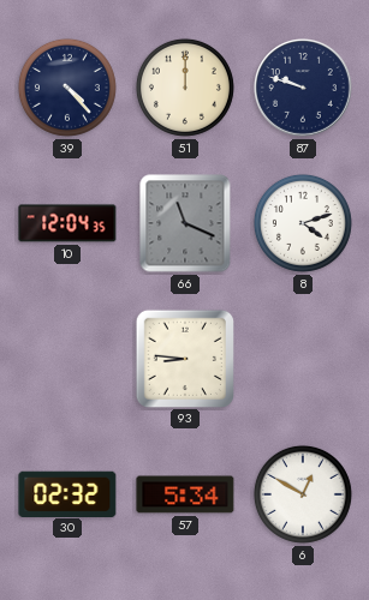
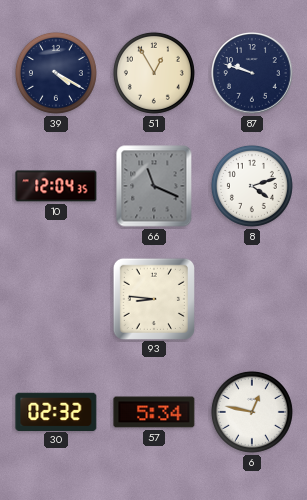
39: 4:23 -> 4:20 (56, 73)
51: 12:00 -> 12:55 (154, 73)
6: 12:50 -> 12:47 (252, 412)
